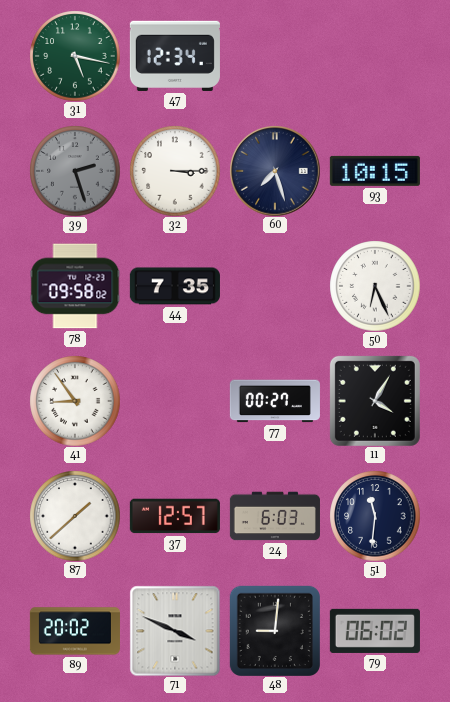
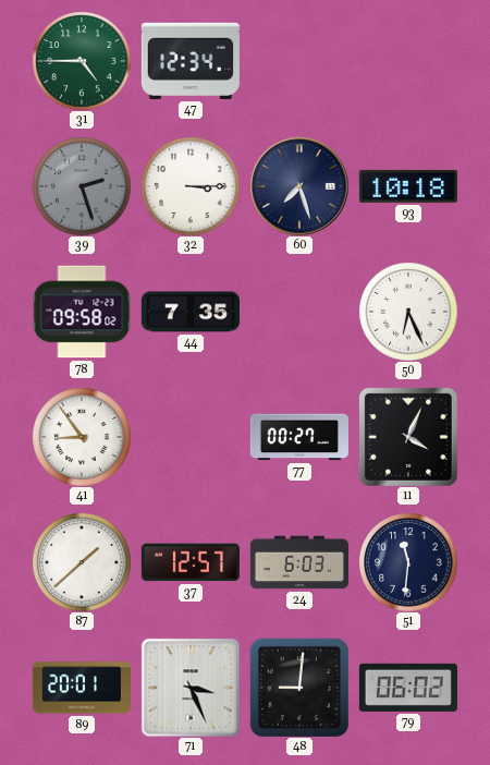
31: 5:17 -> 4:45 (82, 61)
93: 10:15 -> 10:18 (408, 186)
11: 4:05 -> 4:04 (408, 437)
89: 20:02 -> 20:01 (82, 688)
71: 3:49 -> 3:26 (191, 688)
